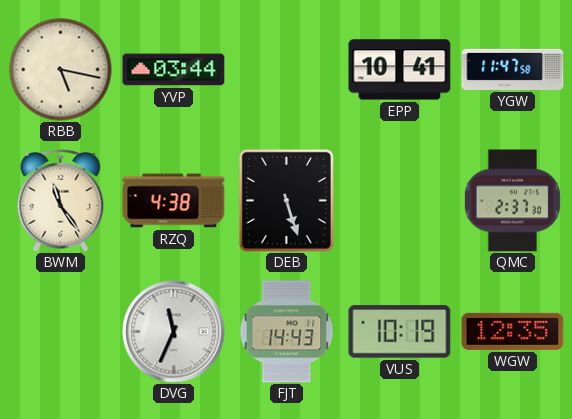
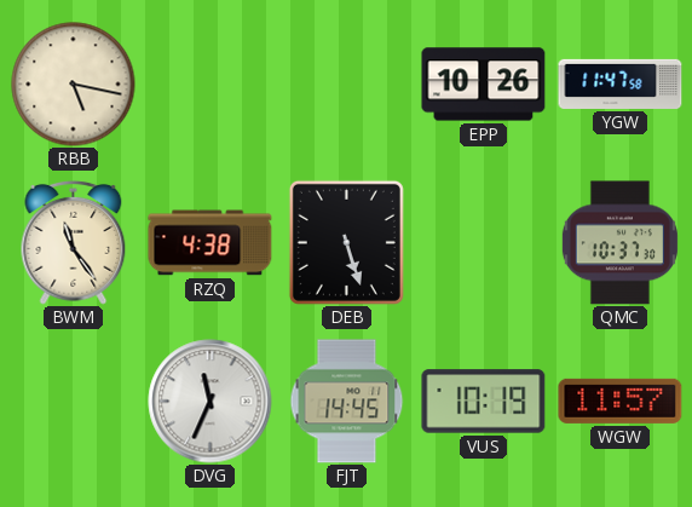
YVP: 03:44 -> none (174, 70)
EPP: 10:41 -> 10:26 (484, 85)
QMC: 2:37 -> 10:37 (619, 243)
FJT: 14:43 -> 14:45 (347, 402)
WGW: 12:35 -> 11:57 (621, 401)
